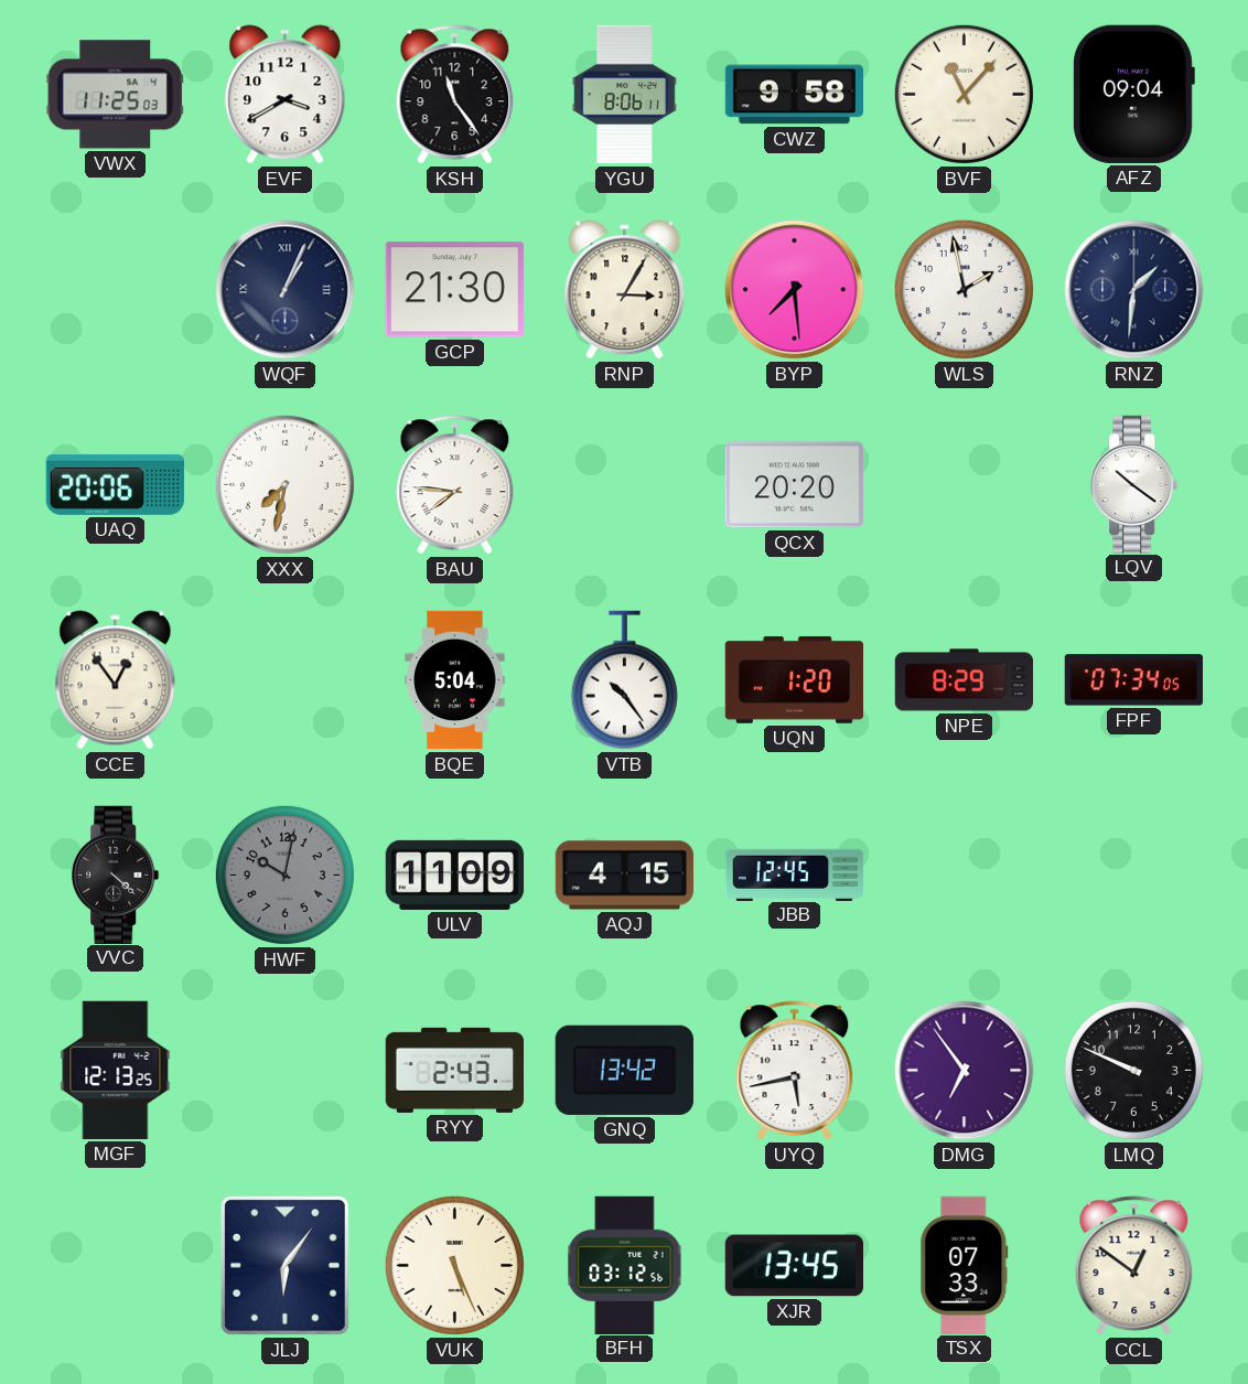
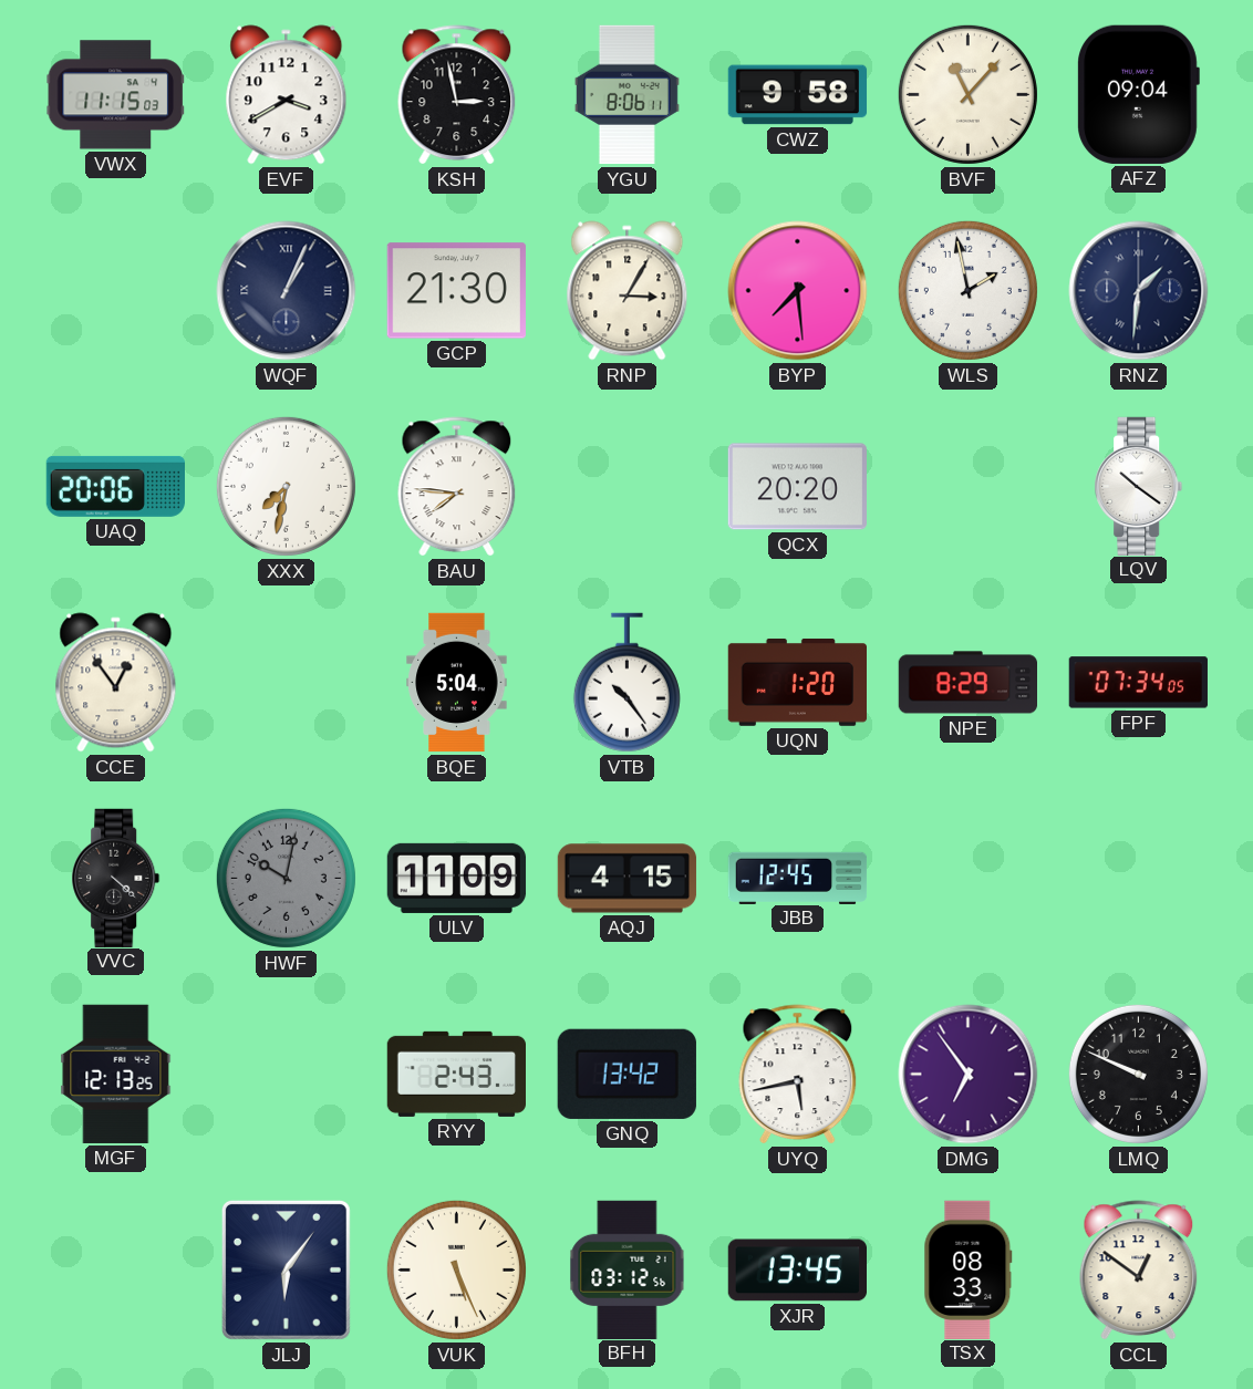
VWX: 11:25 -> 11:15 (115, 95)
KSH: 11:24 -> 2:58 (457, 95)
TSX: 07:33 -> 08:33 (969, 1269)
